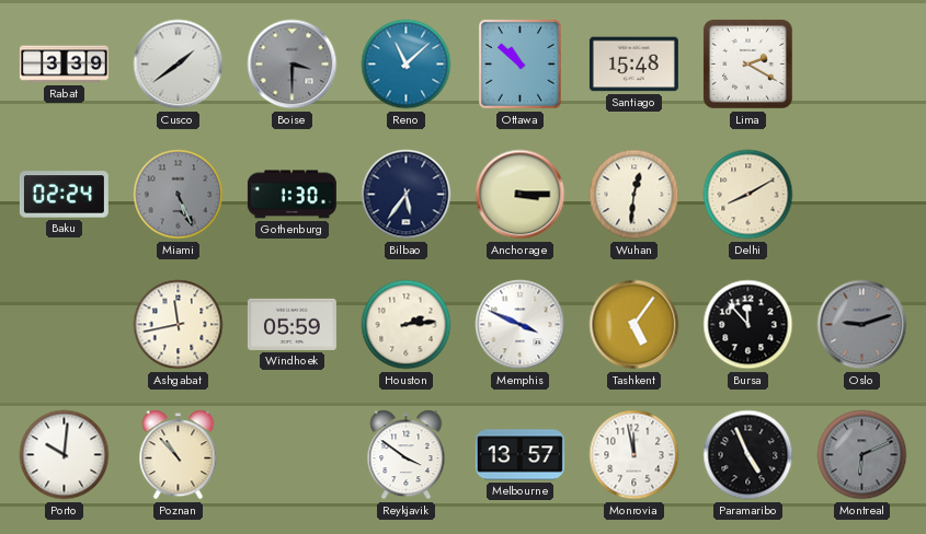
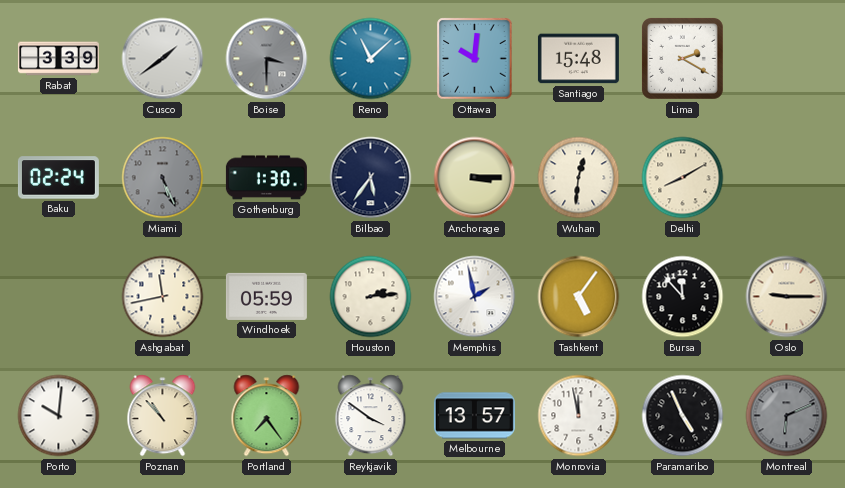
Ottawa: 10:52 -> 10:01 (475, 59)
Memphis: 3:49 -> 1:58 (475, 297)
Oslo: 9:12 -> 9:15 (787, 297)
Oslo dial: grey -> cream (787, 297)
Portland: none -> 7:24 (267, 416)
